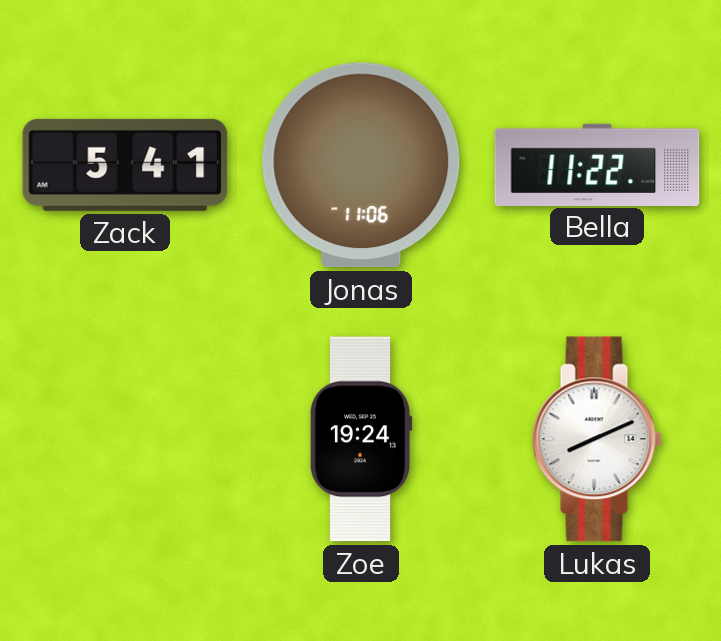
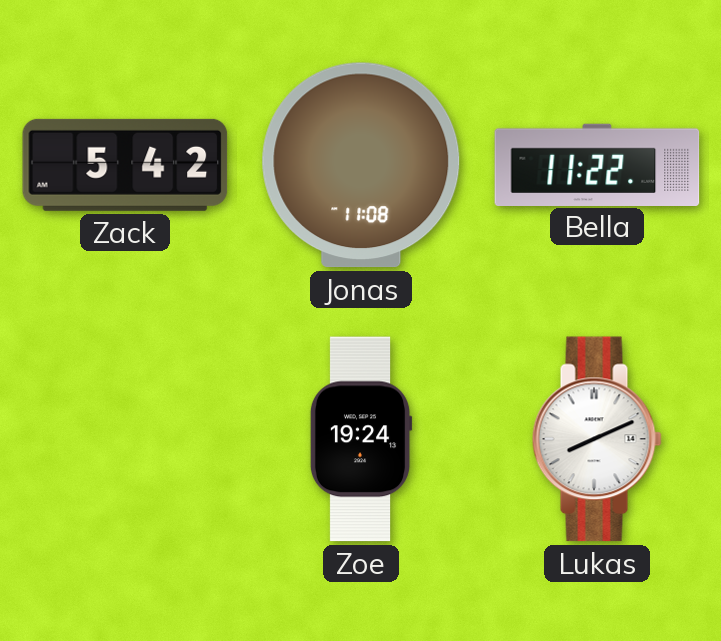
Zack: 5:41 -> 5:42 (125, 165)
Jonas: 11:06 -> 11:08 (361, 165)
